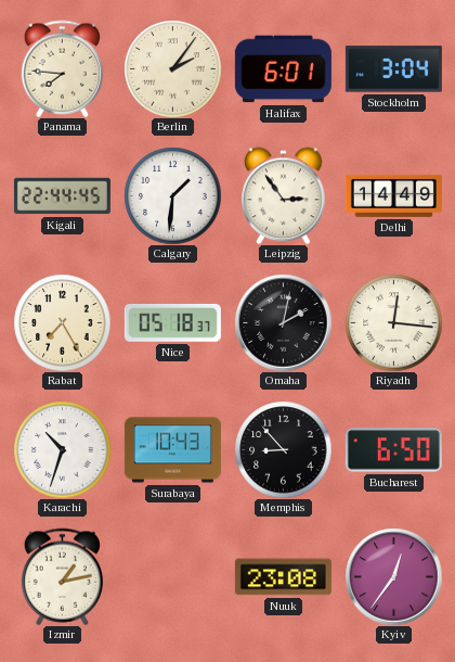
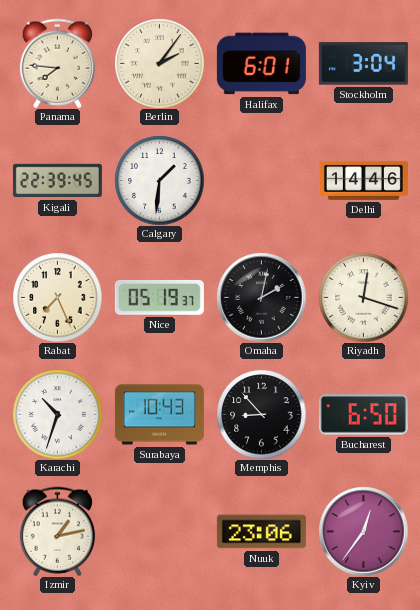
Kigali: 22:44 -> 22:39 (57, 181)
Leipzig: 2:54 -> none (284, 195)
Delhi: 14:49 -> 14:46 (363, 180)
Rabat: 7:25 -> 7:26 (57, 297)
Nice: 05:18 -> 05:19 (159, 297)
Riyadh: 12:16 -> 12:18 (363, 297)
Nuuk: 23:08 -> 23:06 (261, 532)
